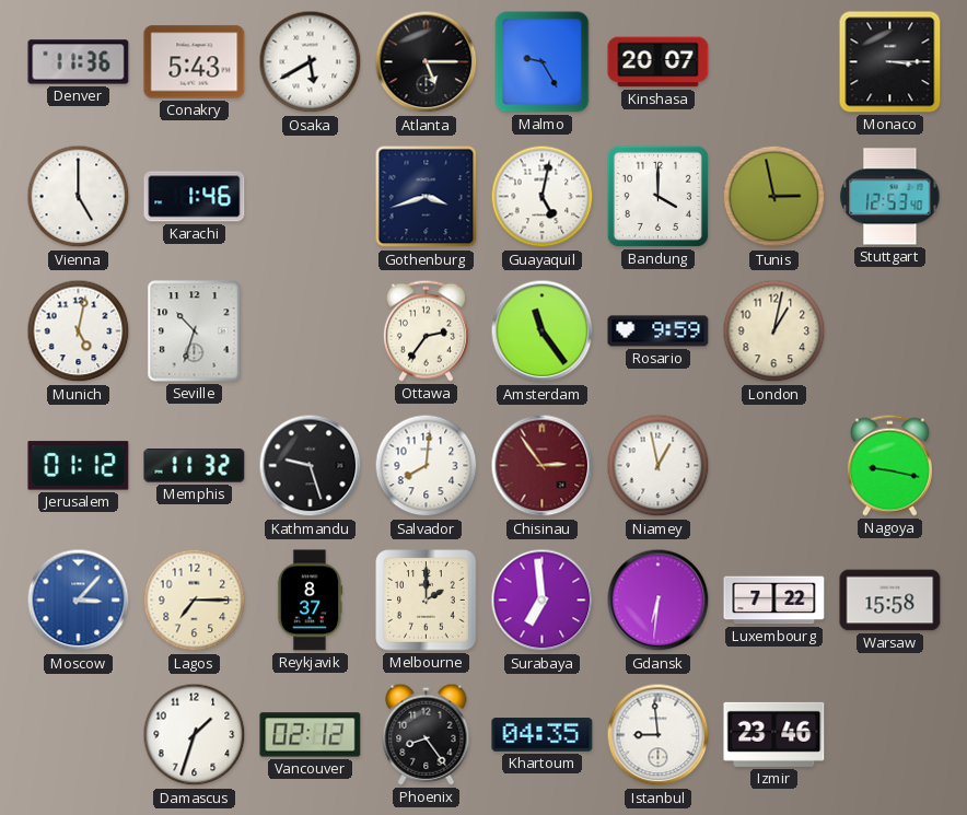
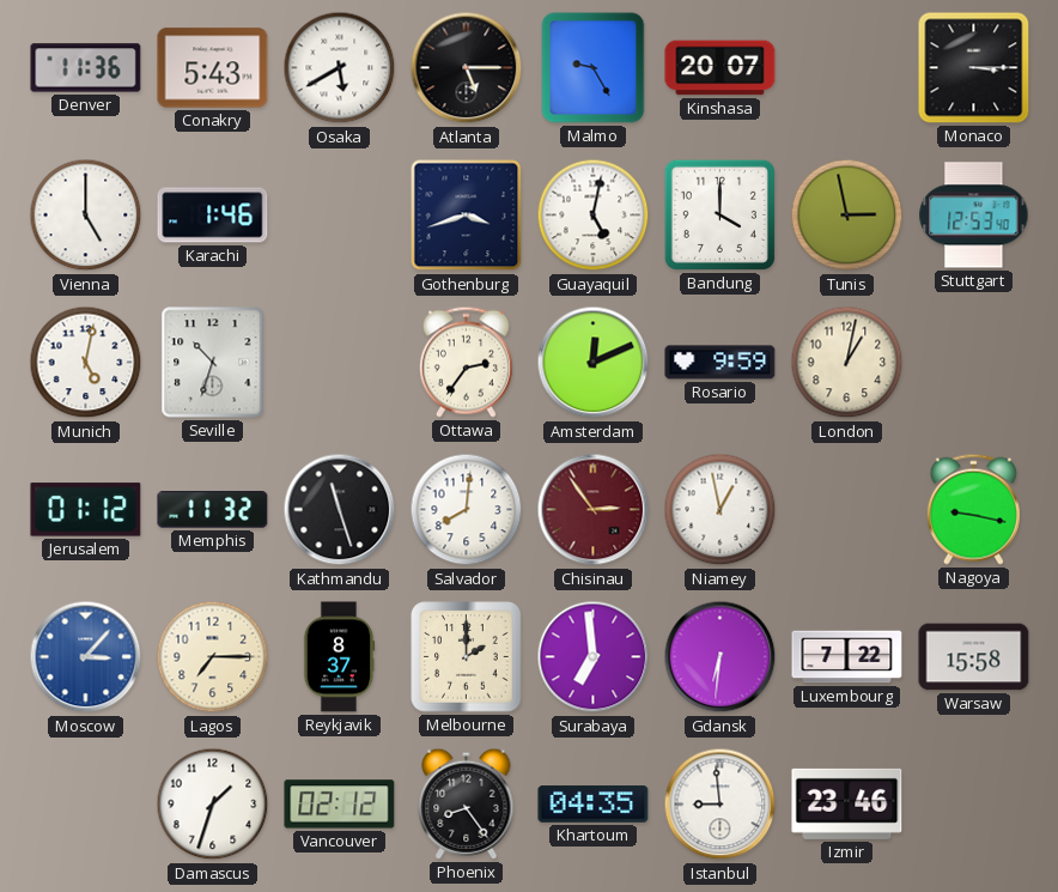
Amsterdam: 11:24 -> 12:11 (594, 363)
Kathmandu: 9:27 -> 11:27 (340, 510)
